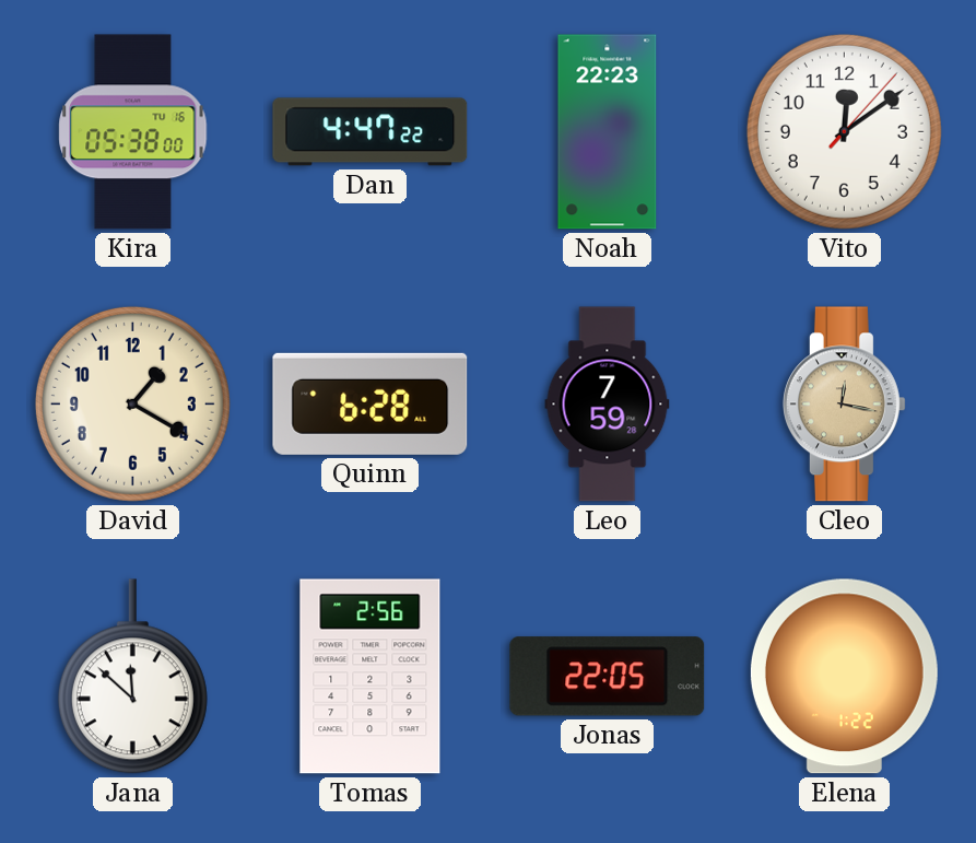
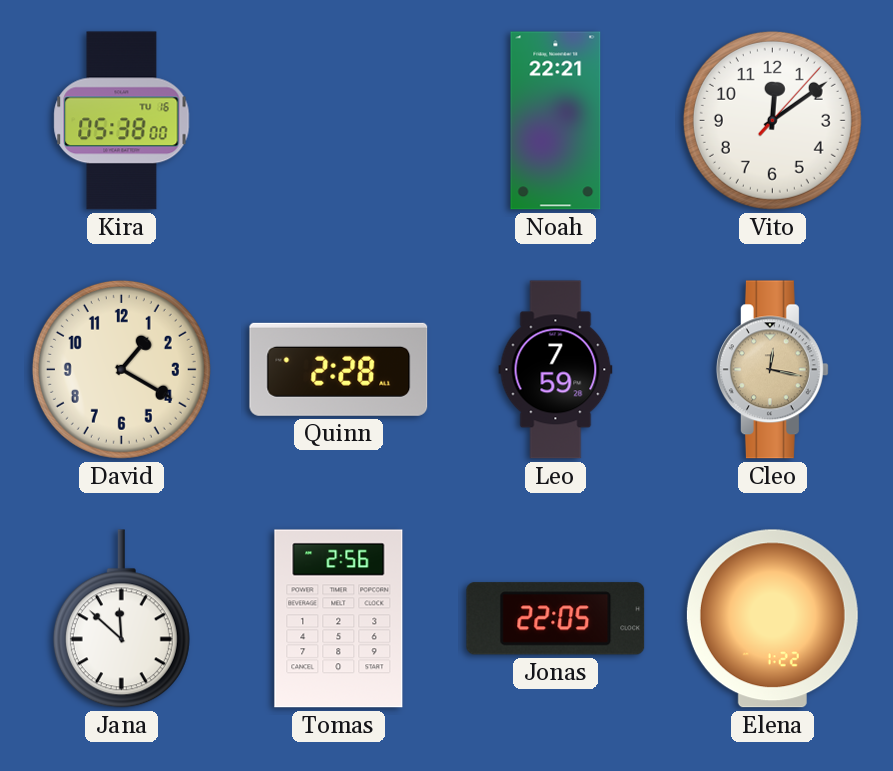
Dan: 4:47 -> none (371, 132)
Noah: 22:23 -> 22:21 (556, 121)
Quinn: 6:28 -> 2:28 (339, 369)
